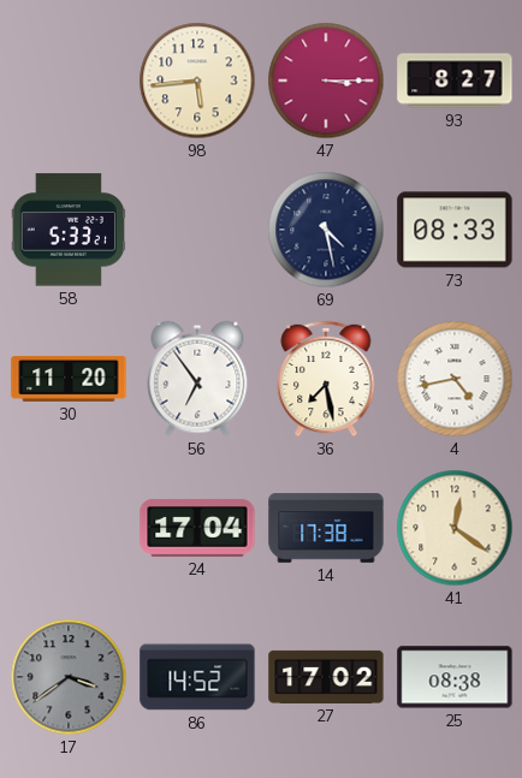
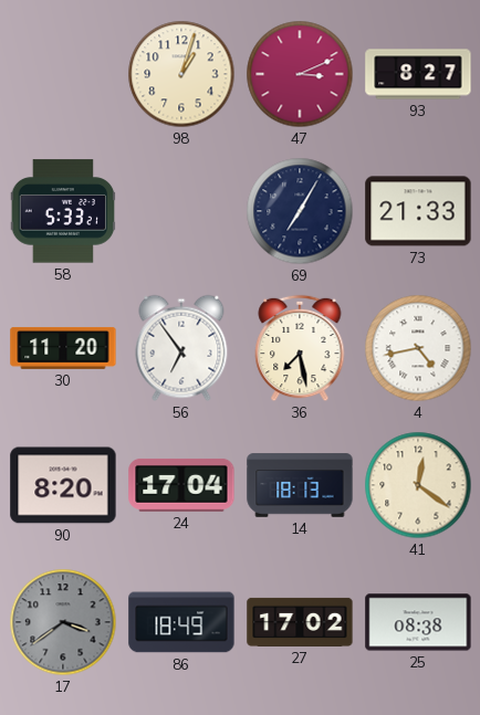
98: 5:44 -> 1:03 (181, 74)
47: 3:15 -> 3:11 (300, 74)
69: 4:28 -> 7:05 (300, 211)
73: 08:33 -> 21:33 (418, 211)
90: none -> 8:20 (63, 485)
14: 17:38 -> 18:13 (300, 485)
86: 14:52 -> 18:49 (181, 622)
